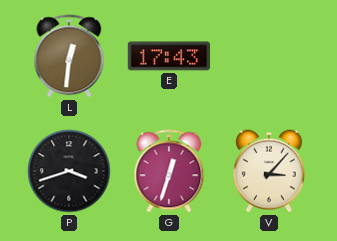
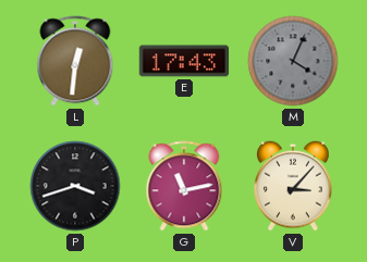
M: none -> 4:04 (293, 61)
G: 12:33 -> 11:13 (184, 186)
